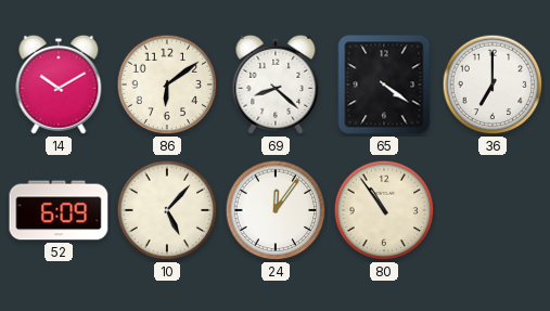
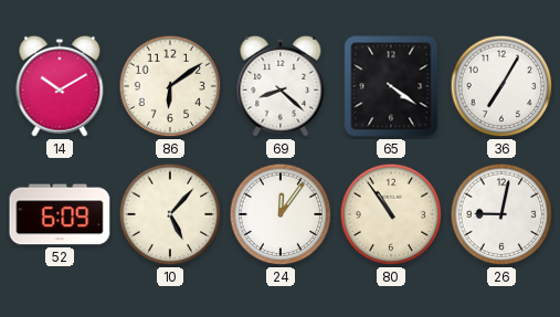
36: 7:00 -> 7:05 (501, 86)
26: none -> 9:02 (501, 214)
